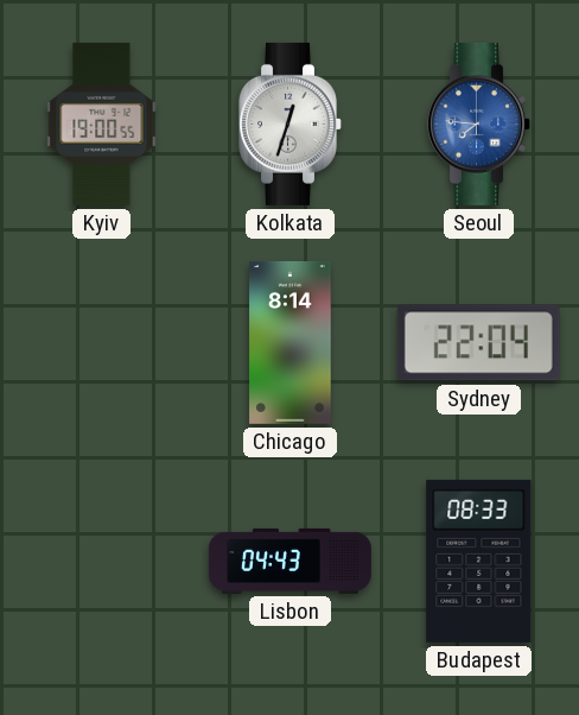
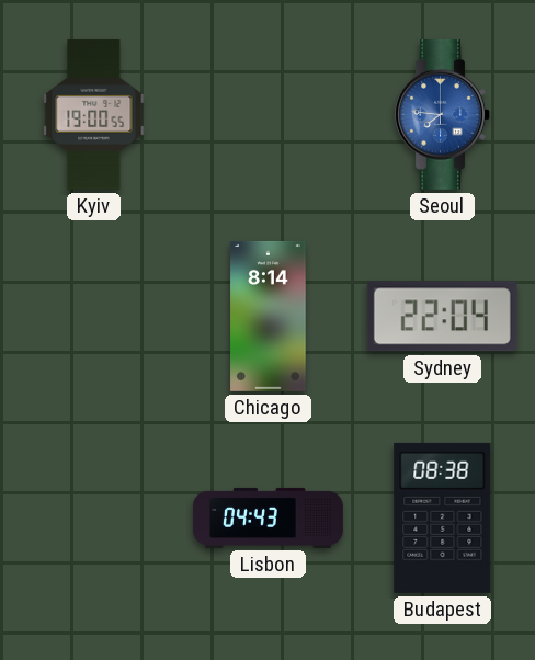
Kolkata: 12:33 -> none (291, 124)
Budapest: 08:33 -> 08:38 (443, 517)
